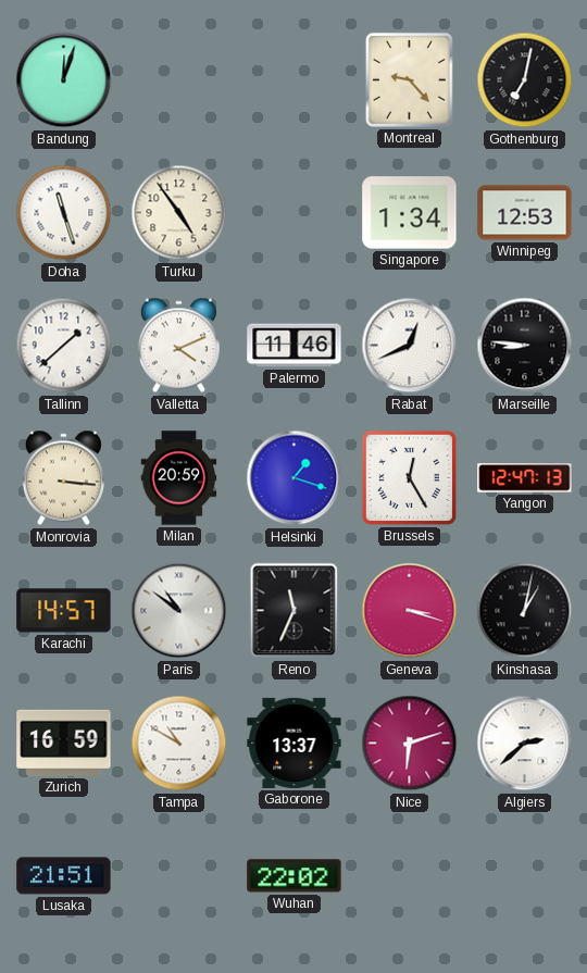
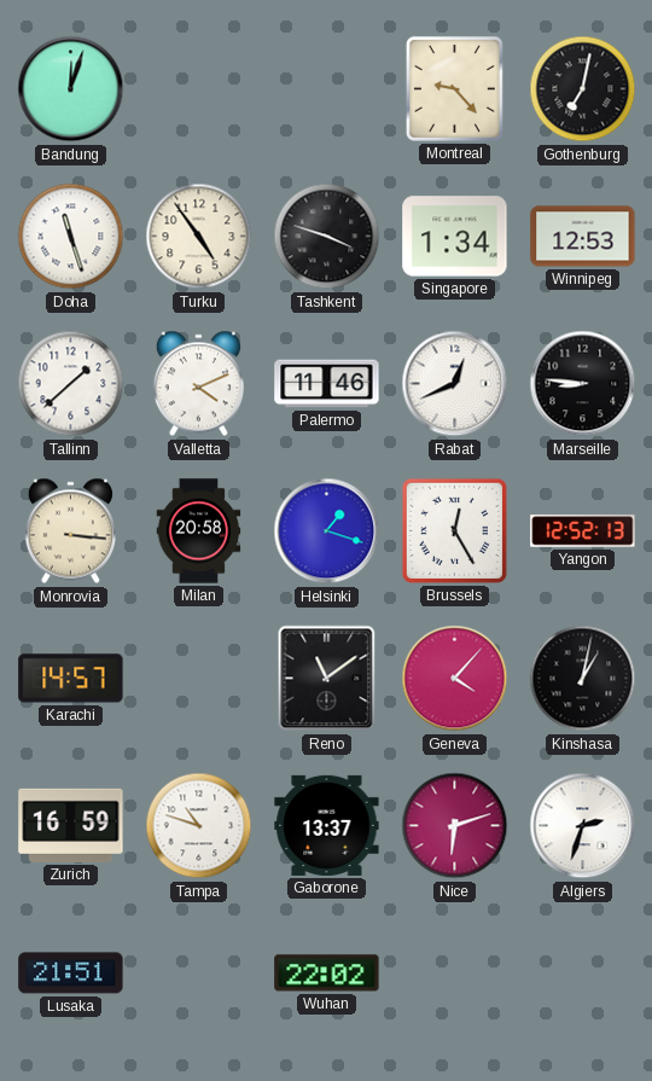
Tashkent: none -> 3:48 (327, 237)
Milan: 20:59 -> 20:58 (199, 531)
Yangon: 12:47 -> 12:52 (583, 531)
Paris: 10:51 -> none (179, 611)
Reno: 11:34 -> 11:09 (327, 679)
Geneva: 3:18 -> 4:07 (455, 679)
Tampa: 10:50 -> 10:48 (199, 826)
Algiers: 2:38 -> 2:33 (583, 826)
